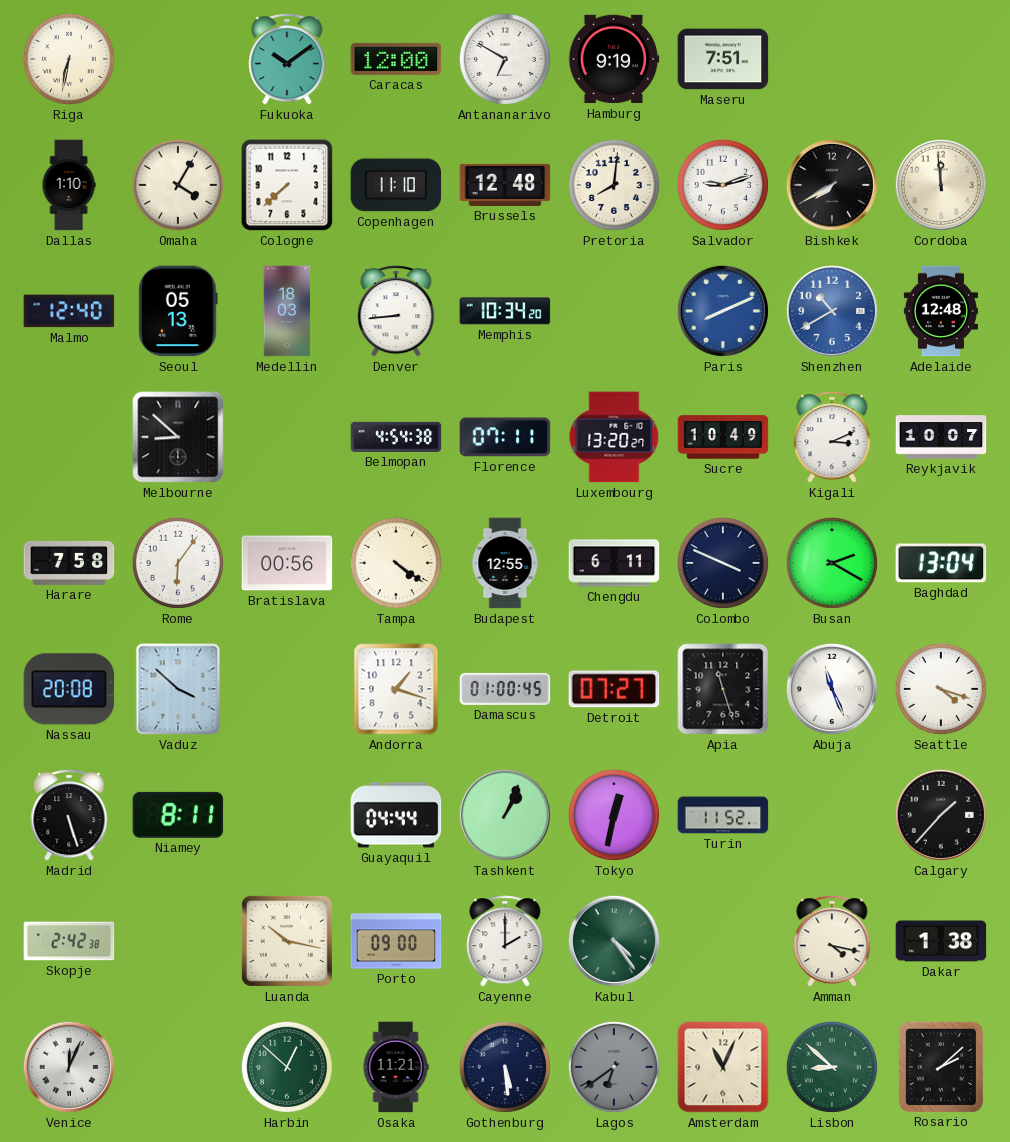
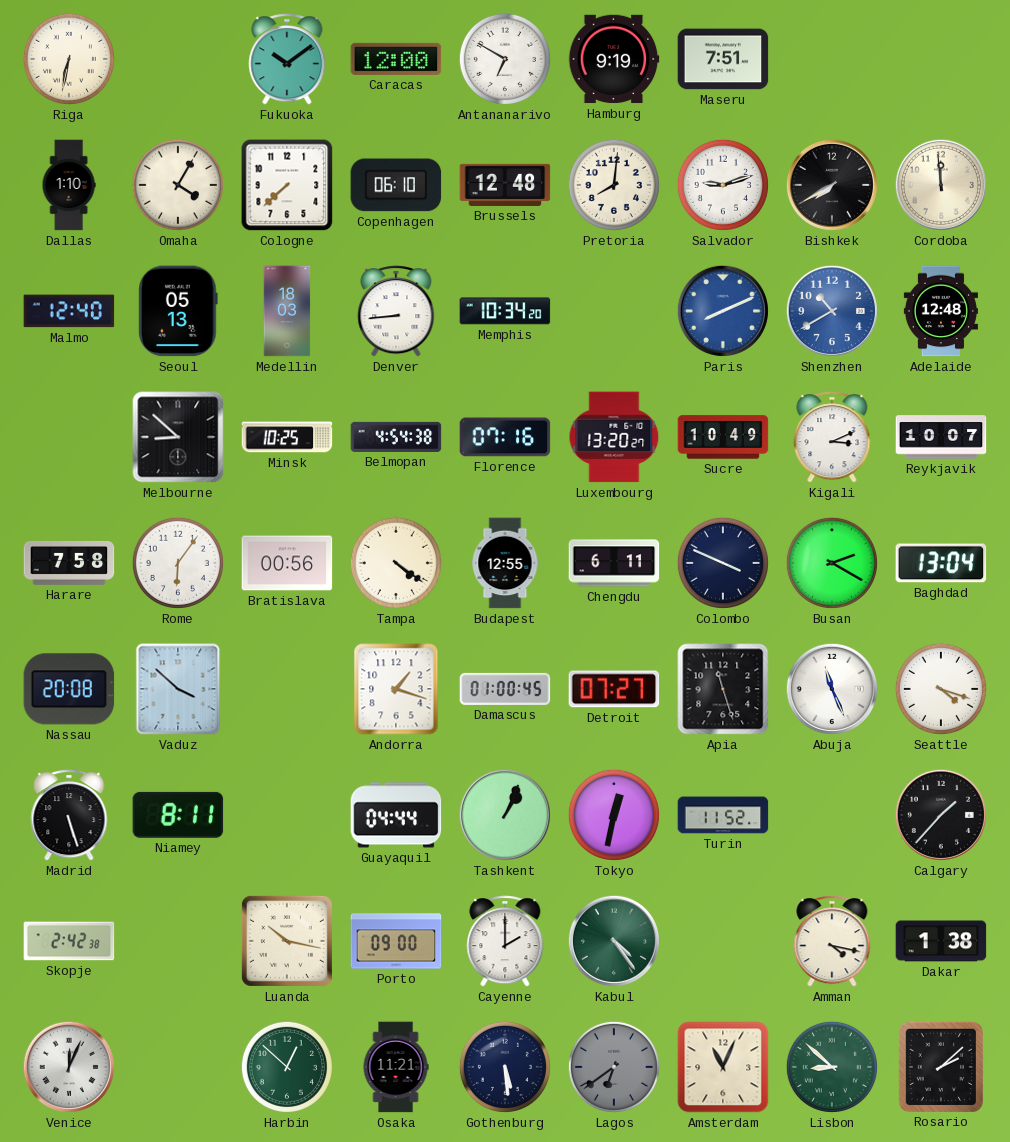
Copenhagen: 11:10 -> 06:10 (396, 185)
Minsk: none -> 10:25 (287, 437)
Florence: 07:11 -> 07:16 (505, 437)
